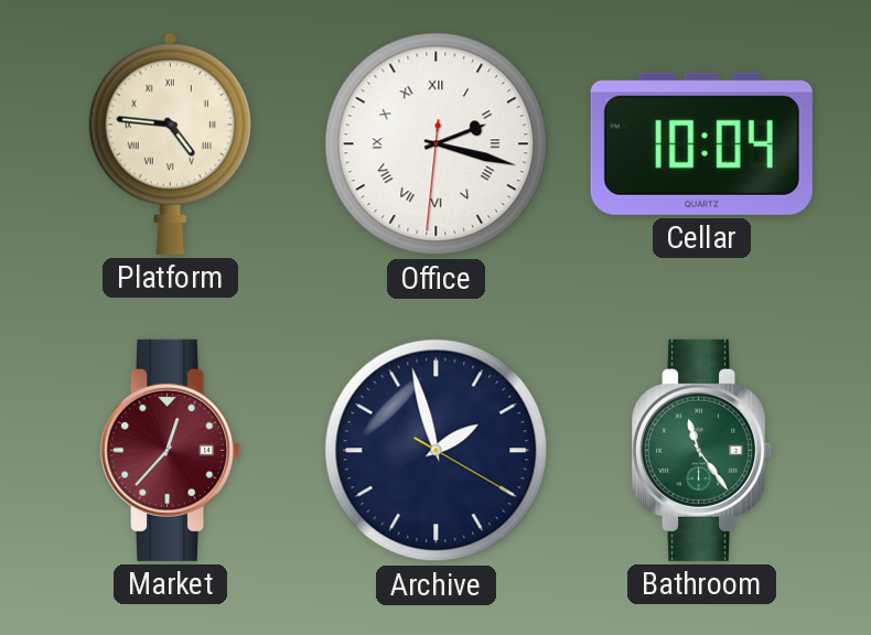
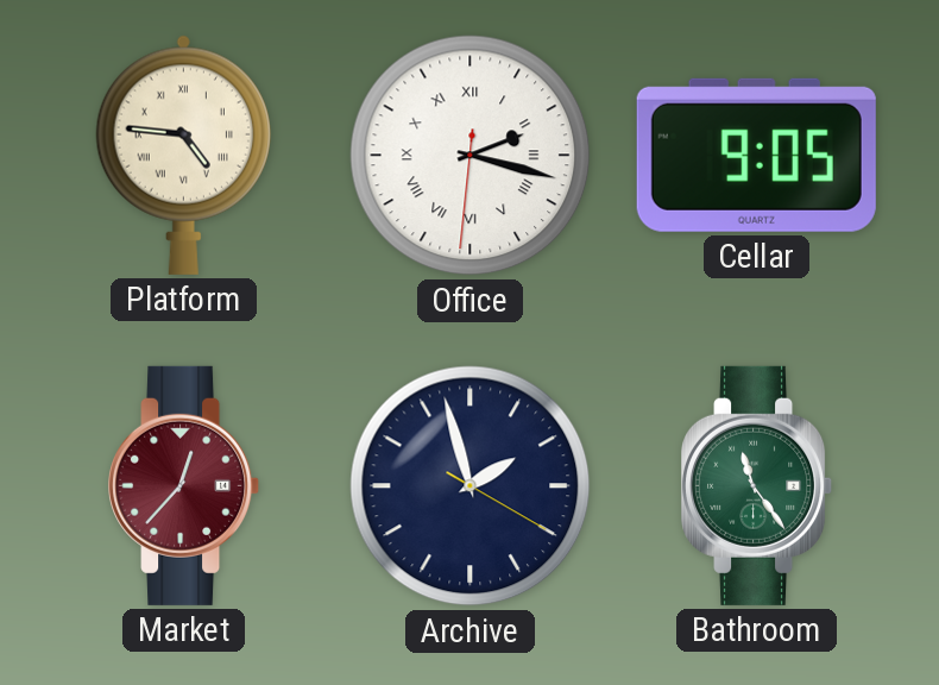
Cellar: 10:04 -> 9:05 (756, 155)
